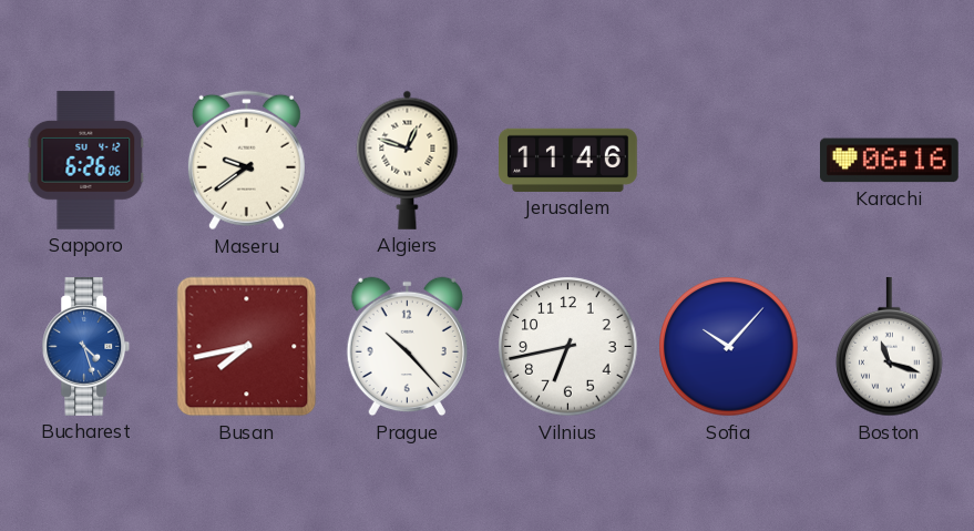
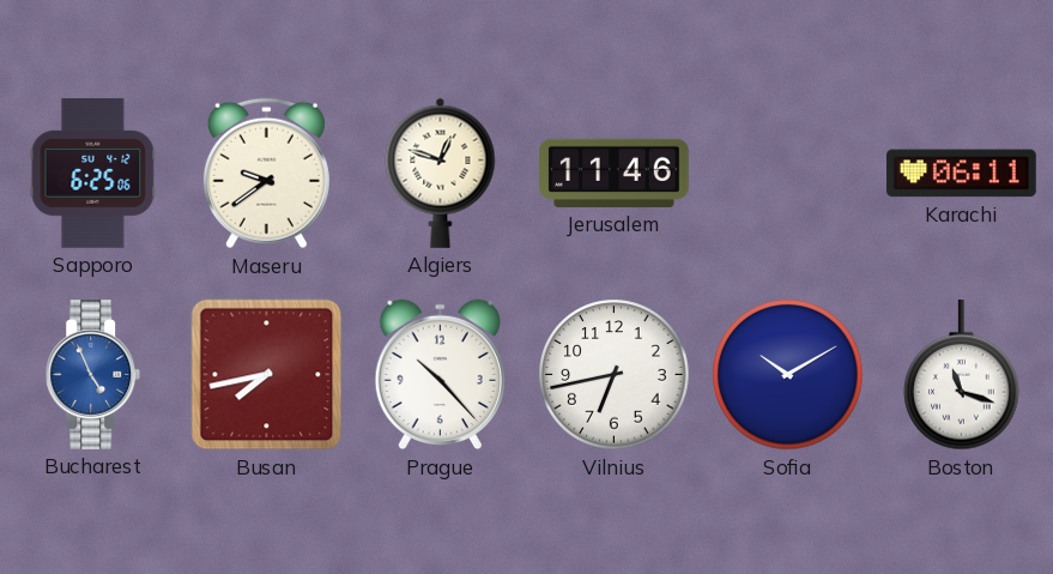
Sapporo: 6:26 -> 6:25 (93, 174)
Karachi: 06:16 -> 06:11 (961, 174)
Bucharest: 4:27 -> 4:56 (93, 375)
Sofia: 10:07 -> 10:10 (788, 375)
